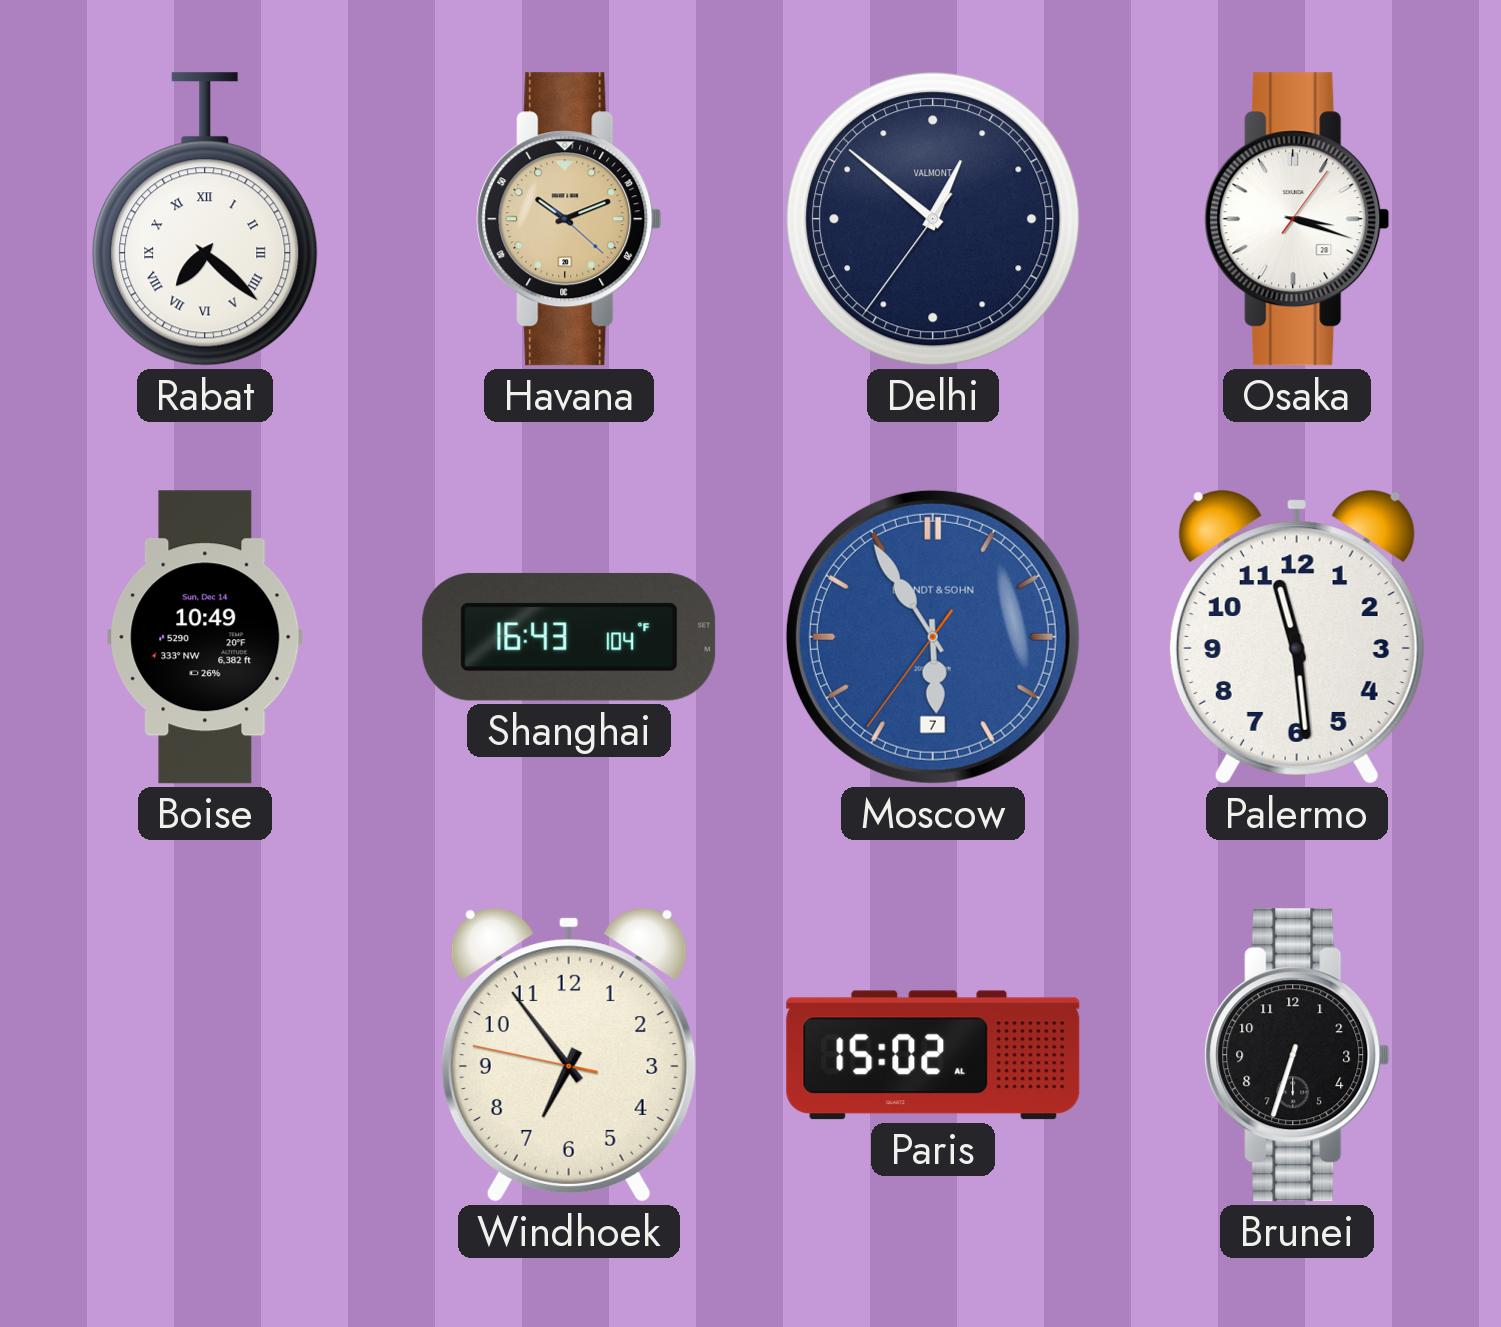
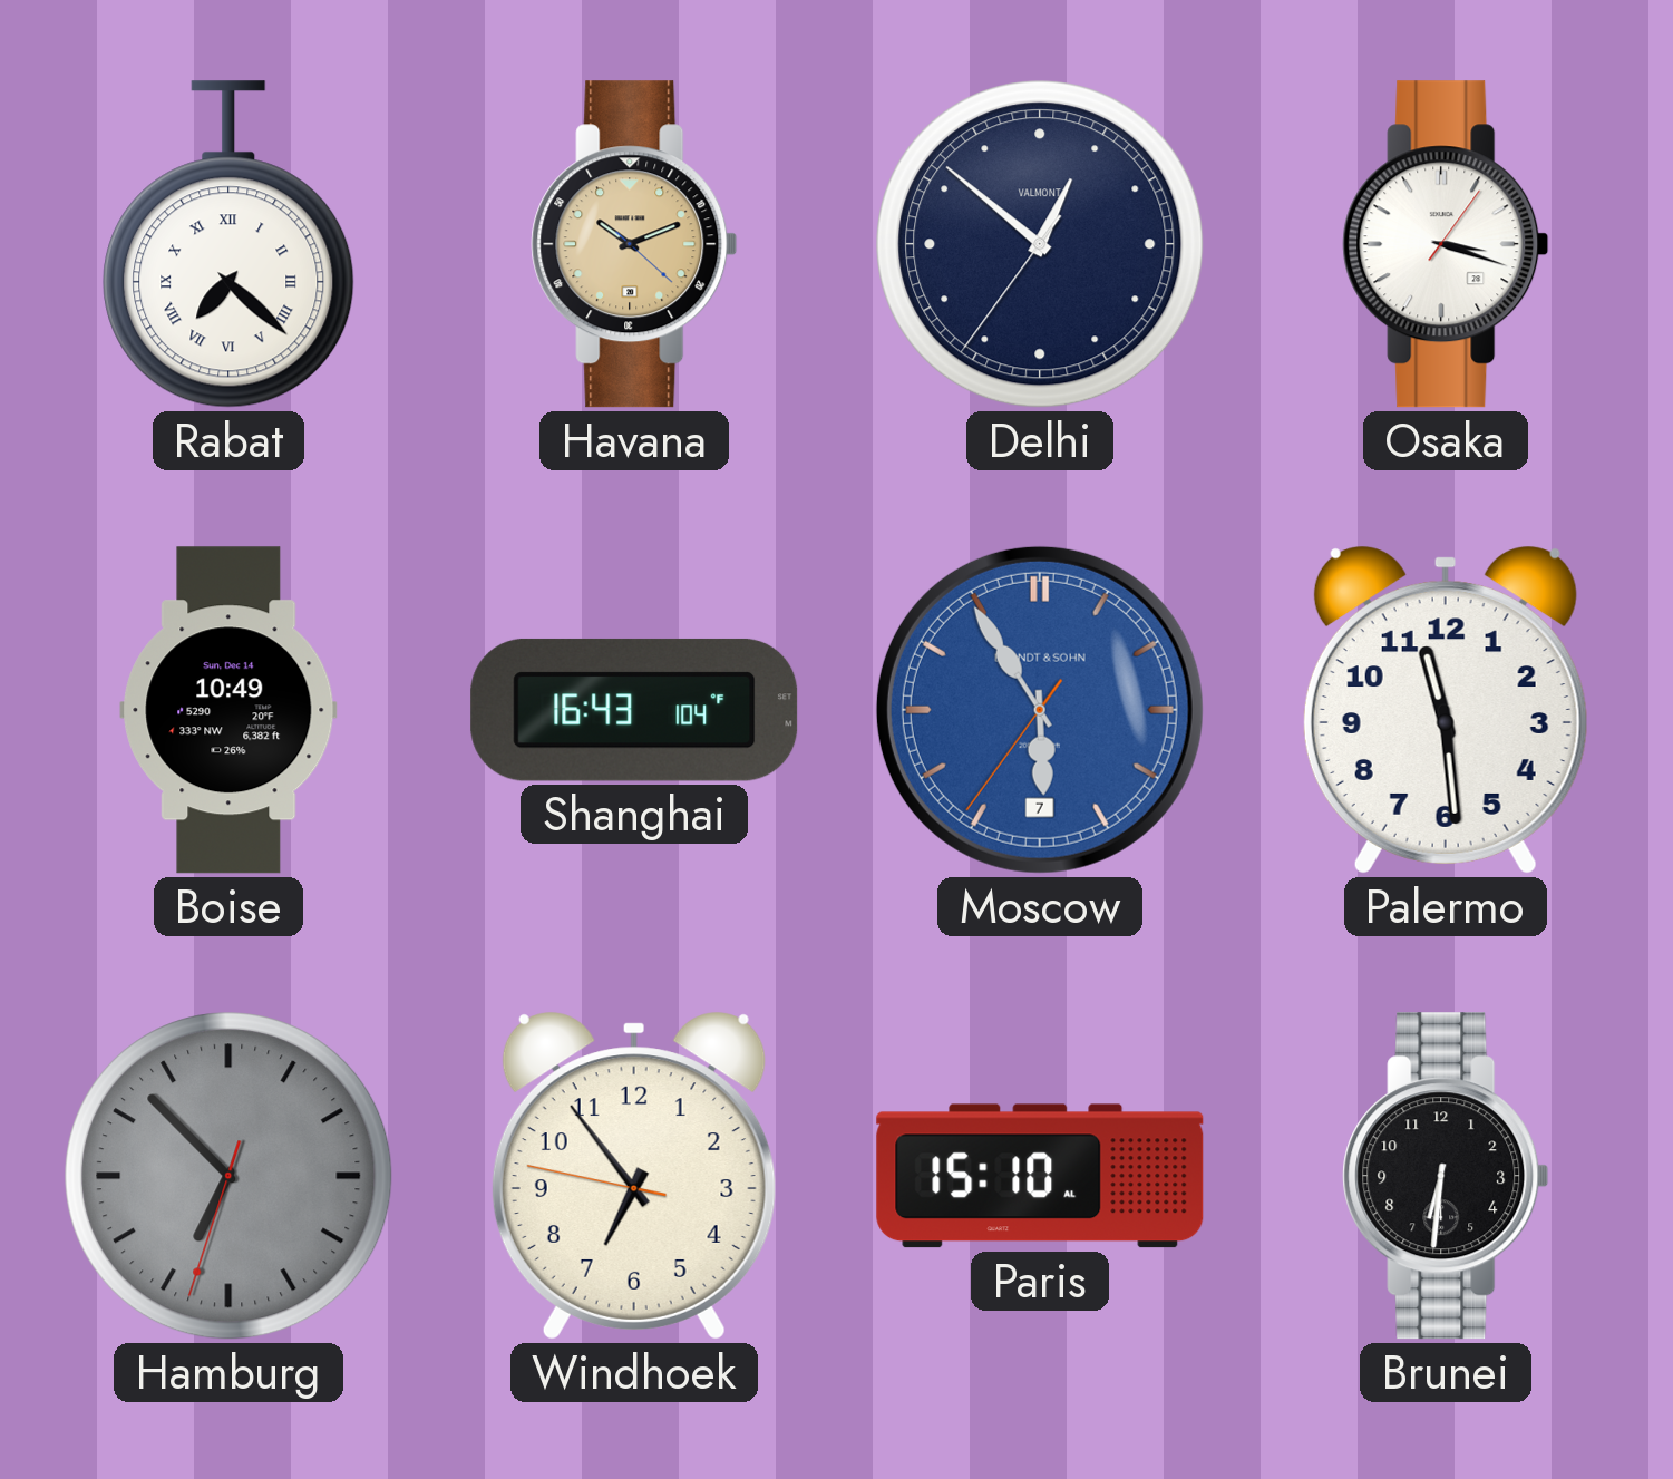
Hamburg: none -> 6:52 (228, 1176)
Paris: 15:02 -> 15:10 (1040, 1176)
Brunei: 6:33 -> 6:31 (1446, 1176)
